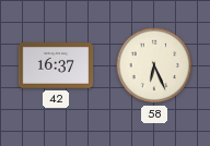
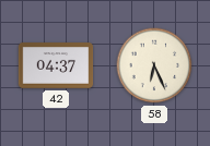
42: 16:37 -> 04:37 (56, 65)
